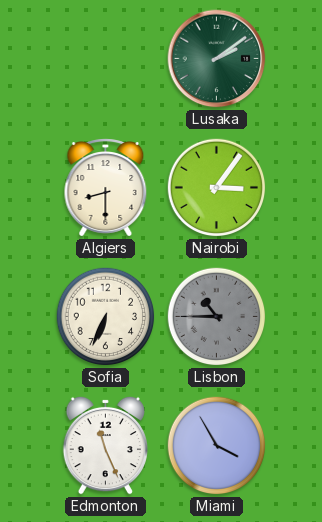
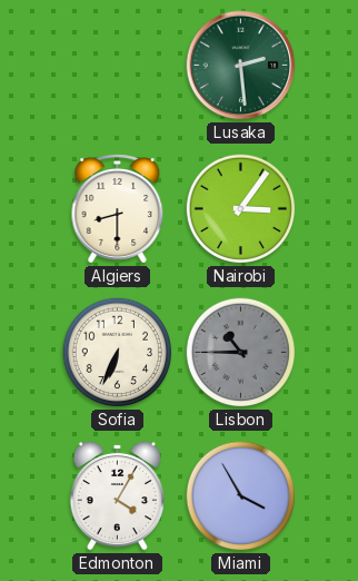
Lusaka: 2:09 -> 2:29 (241, 66)
Edmonton: 11:26 -> 4:05 (117, 495)
